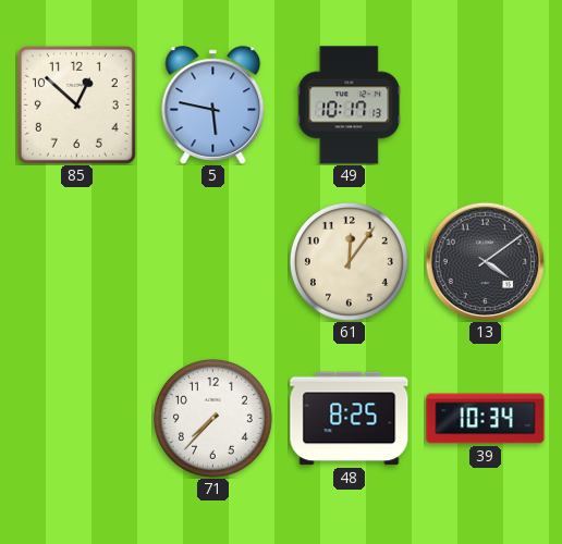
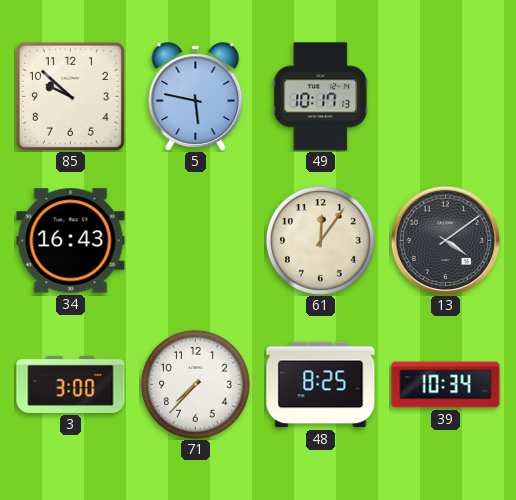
85: 12:52 -> 9:52 (70, 96)
34: none -> 16:43 (71, 241)
3: none -> 3:00 (71, 384)
